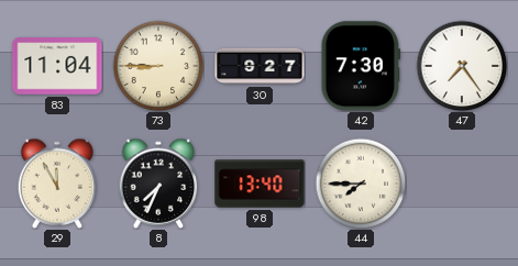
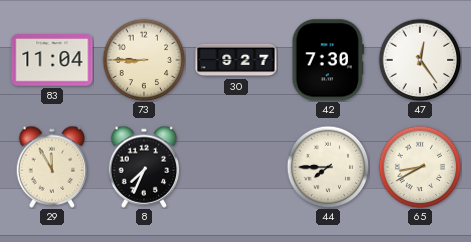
47: 7:24 -> 12:24 (420, 60)
98: 13:40 -> none (260, 184)
65: none -> 8:40 (420, 167)
